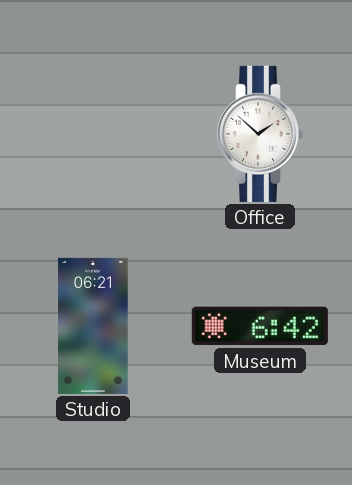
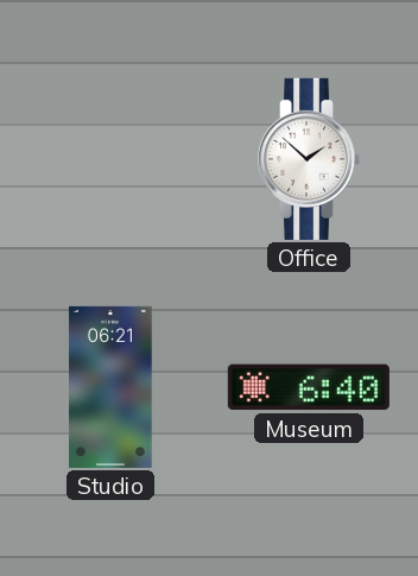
Museum: 6:42 -> 6:40 (309, 387)
